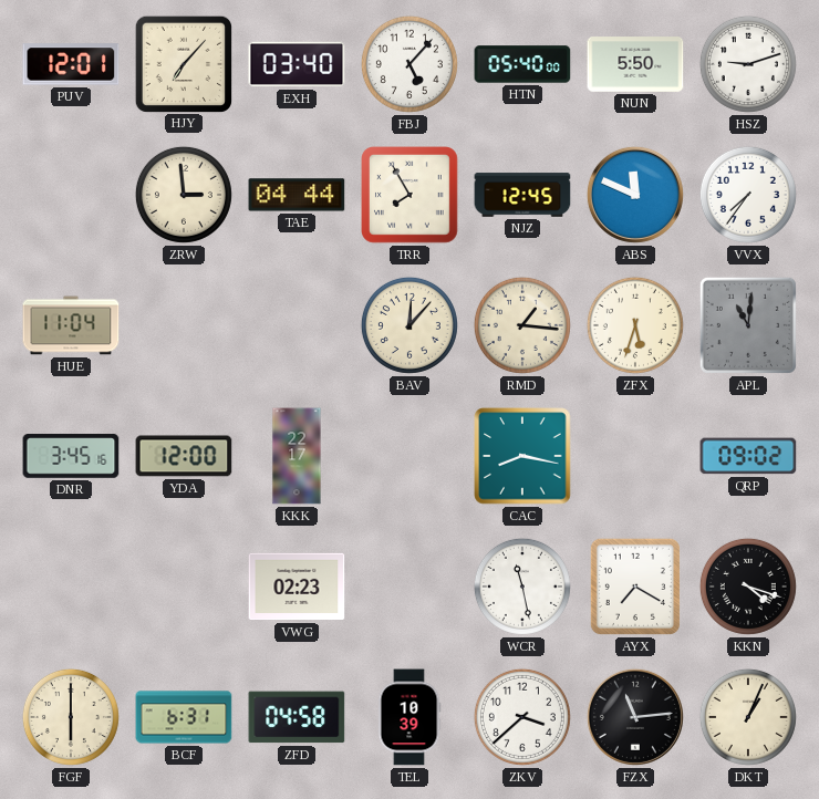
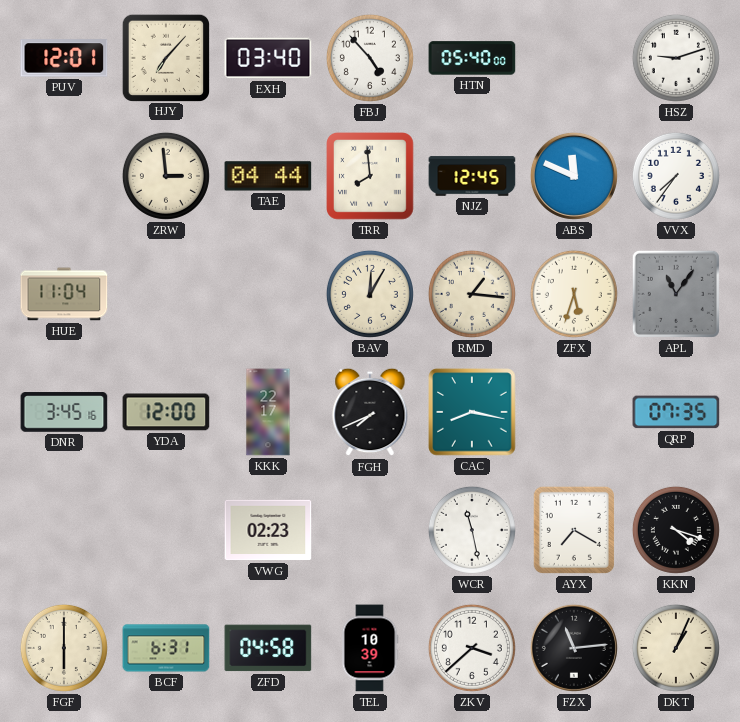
FBJ: 5:07 -> 4:53 (370, 58)
NUN: 5:50 -> none (635, 64)
TRR: 7:55 -> 7:59 (371, 177)
BAV: 12:07 -> 12:05 (370, 294)
APL: 11:01 -> 11:06 (676, 294)
FGH: none -> 7:41 (370, 412)
QRP: 09:02 -> 07:35 (676, 412)
